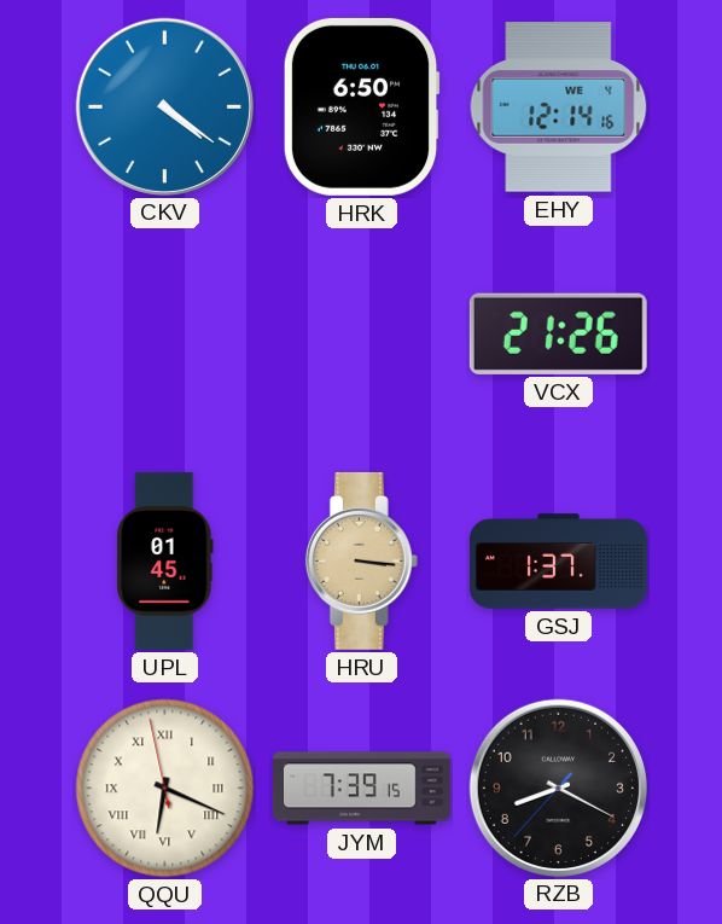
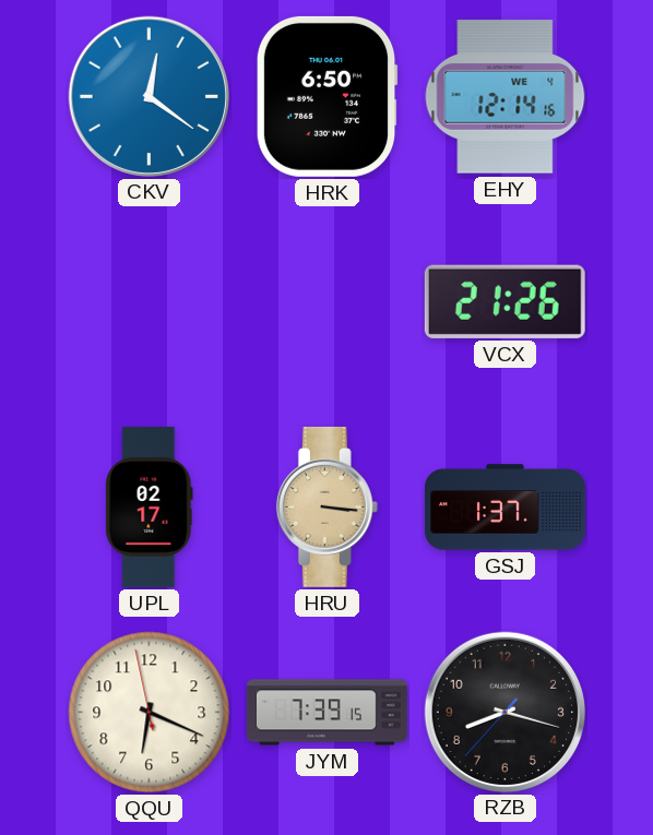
CKV: 4:21 -> 12:21 (149, 96)
UPL: 01:45 -> 02:17 (150, 506)
QQU numerals: Roman -> Arabic (150, 713)
RZB: 8:19 -> 8:17 (504, 712)
